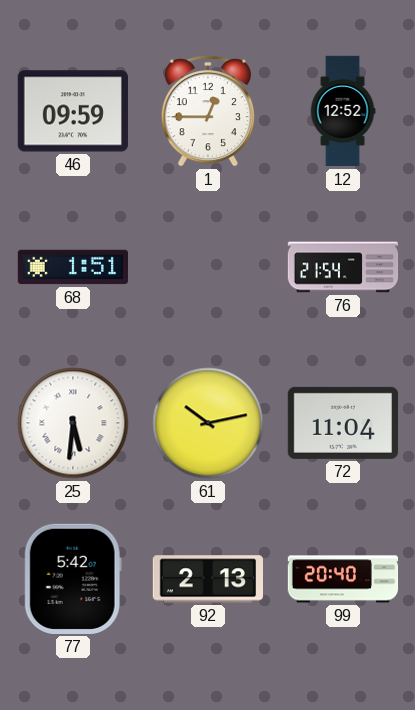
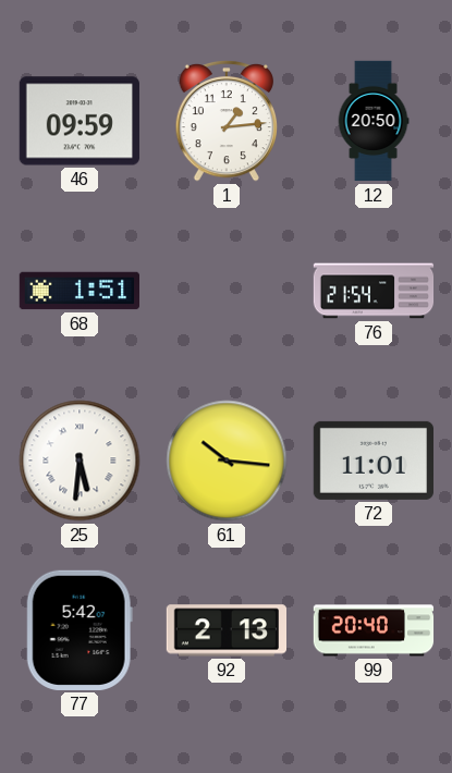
1: 12:45 -> 1:14 (225, 121)
12: 12:52 -> 20:50 (374, 121)
61: 10:13 -> 10:16 (227, 461)
72: 11:04 -> 11:01 (372, 461)
